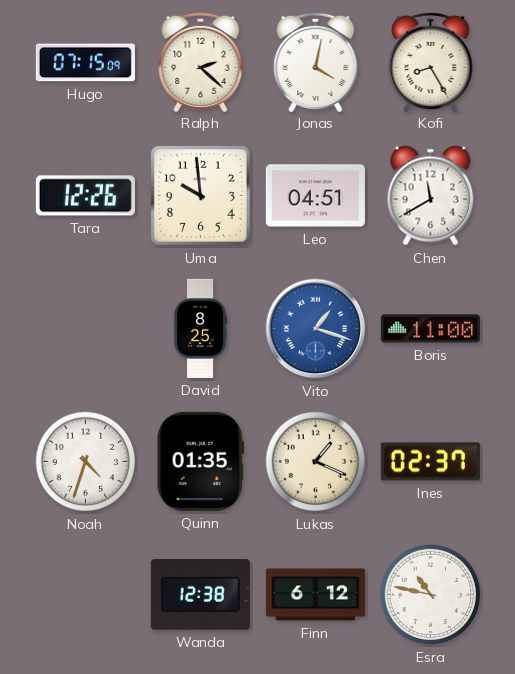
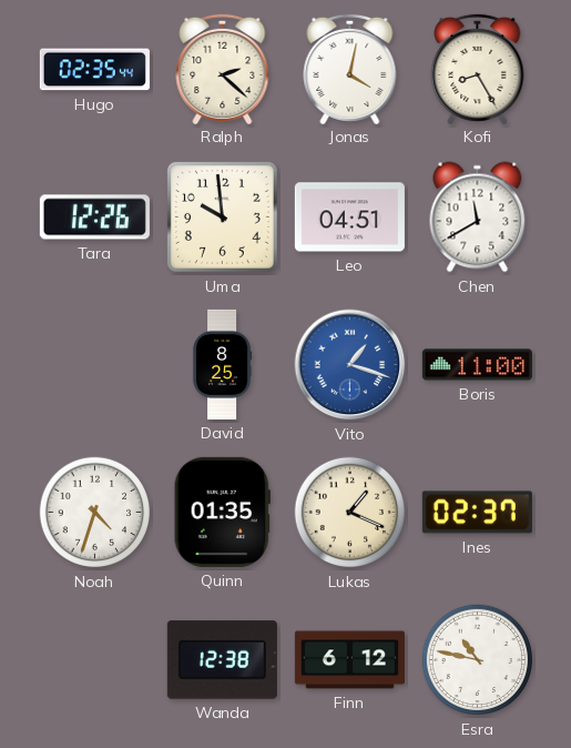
Hugo: 07:15 -> 02:35 (94, 70)
